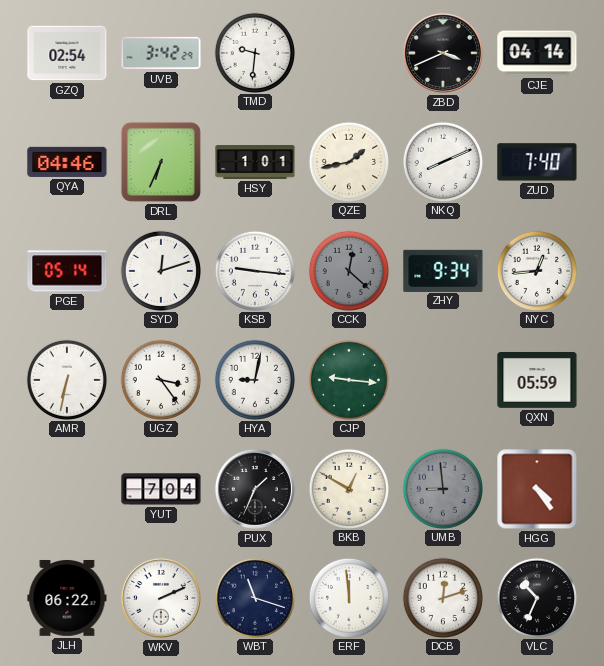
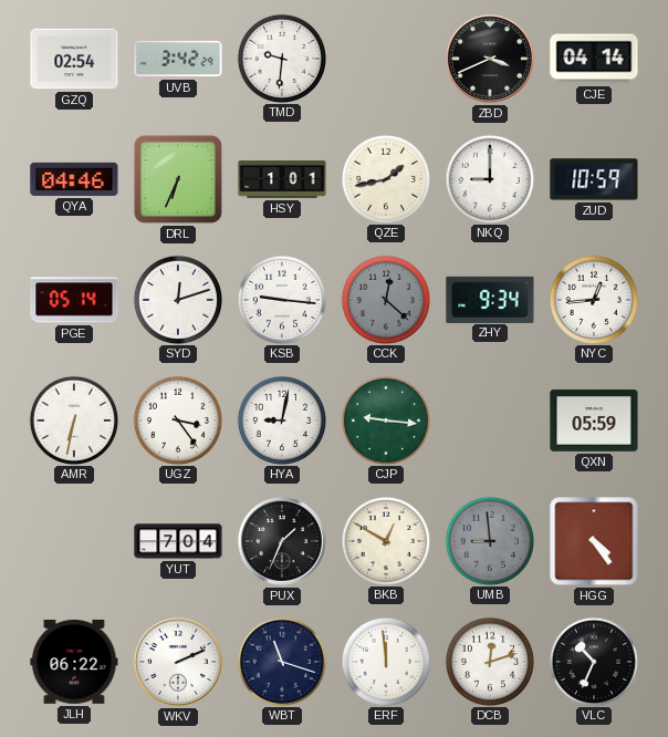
NKQ: 8:11 -> 9:00 (489, 178)
ZUD: 7:40 -> 10:59 (594, 179)
